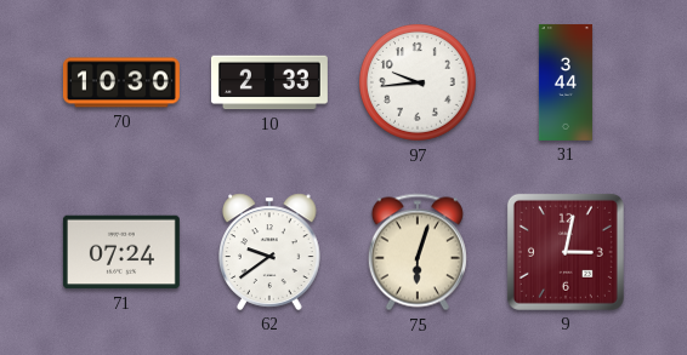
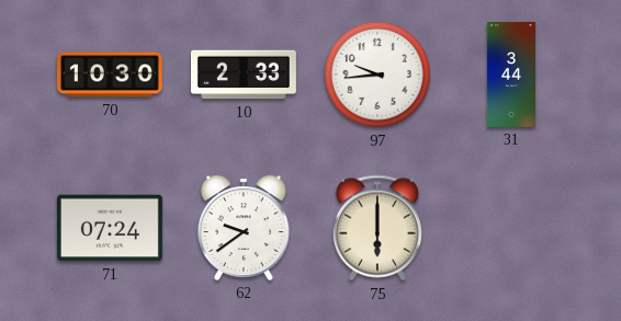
75: 6:03 -> 6:00 (377, 228)
9: 3:02 -> none (566, 252)
